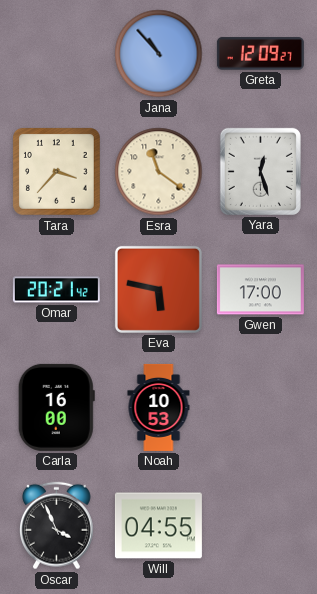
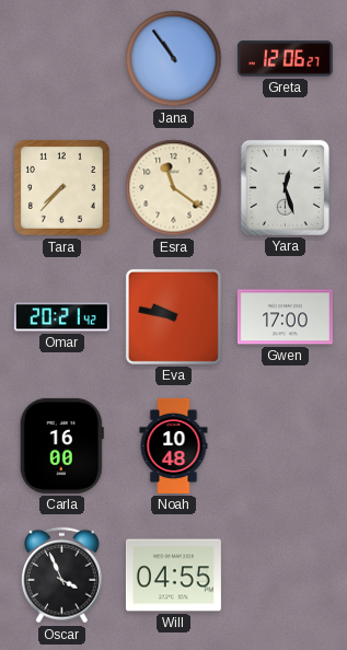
Jana: 10:53 -> 10:54 (174, 59)
Greta: 12:09 -> 12:06 (285, 59)
Tara: 3:37 -> 7:37 (62, 188)
Eva: 5:47 -> 9:47 (173, 316)
Noah: 10:53 -> 10:48 (174, 445)
